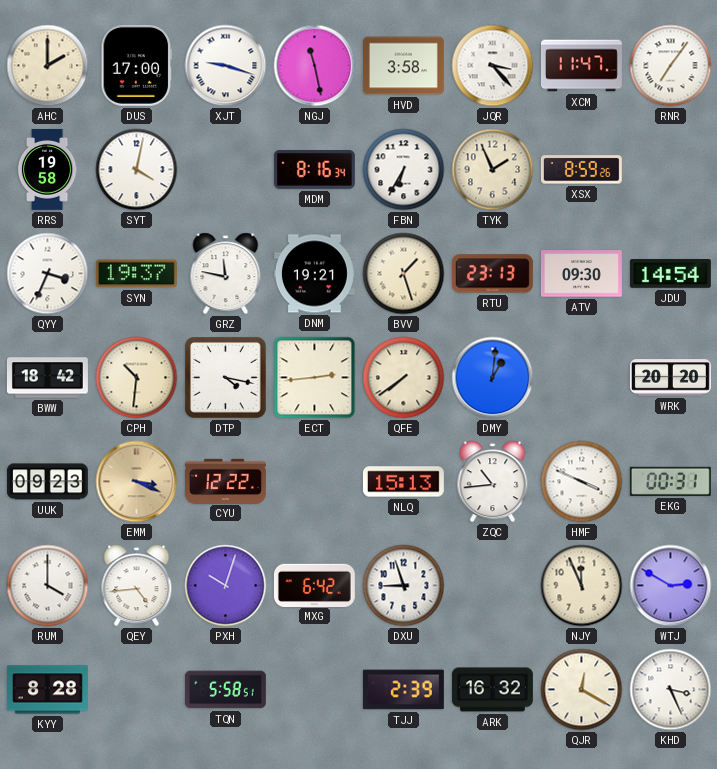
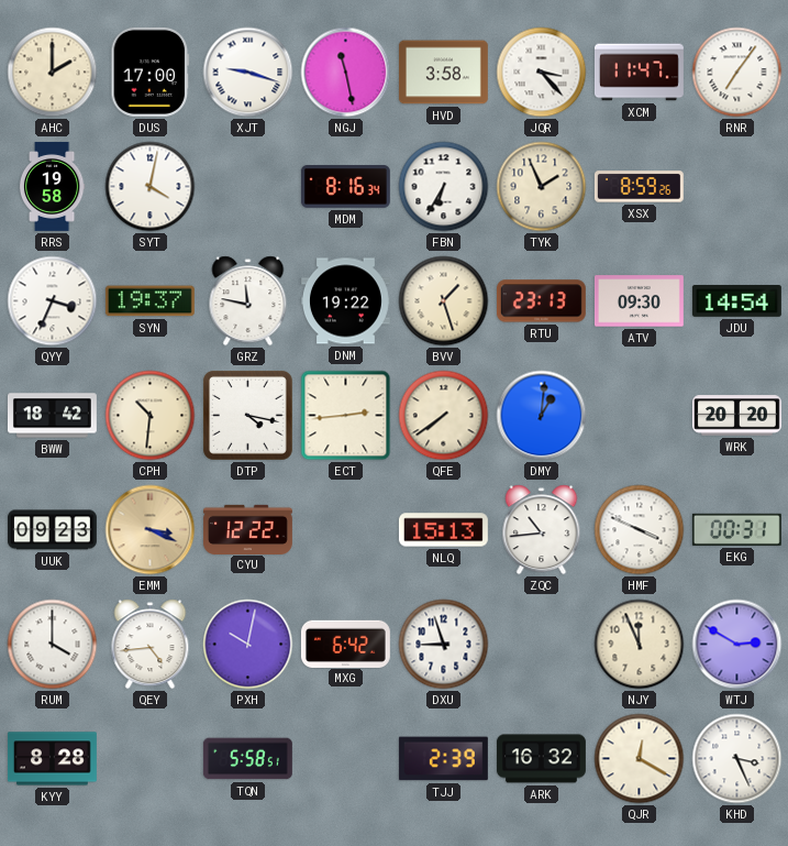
DNM: 19:21 -> 19:22 (345, 301)
PXH: 10:03 -> 10:02 (248, 645)
